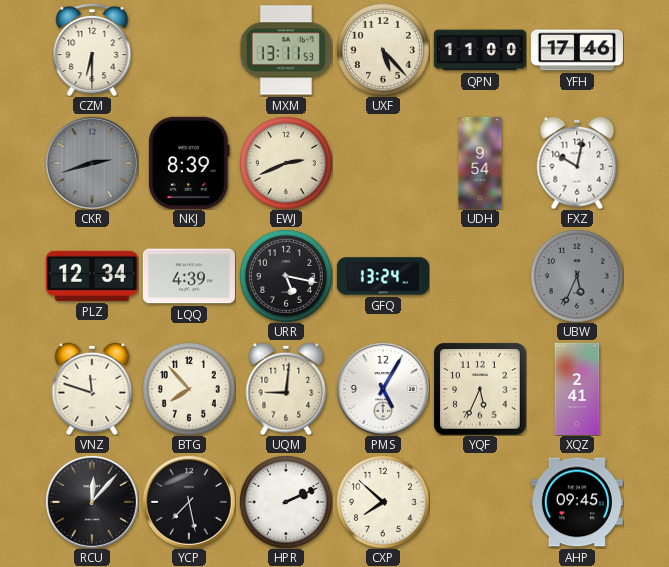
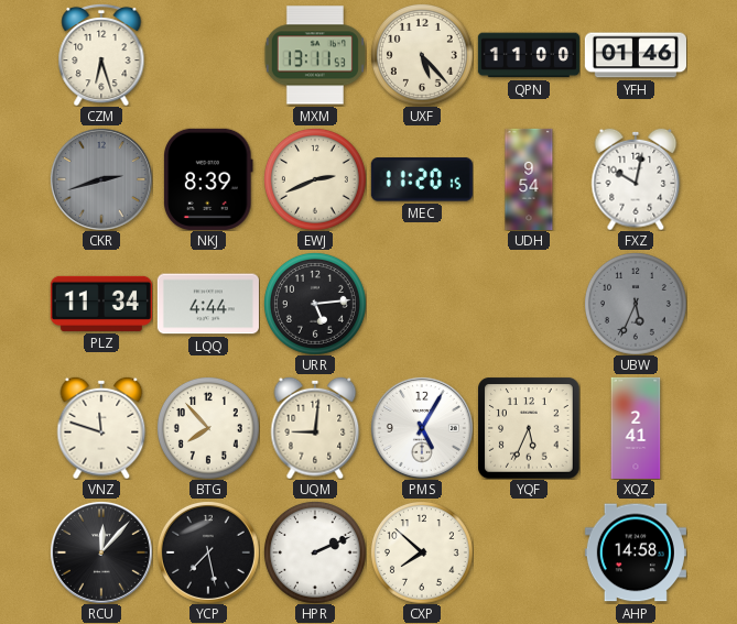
CZM: 6:30 -> 6:27 (101, 55)
YFH: 17:46 -> 01:46 (636, 55)
MEC: none -> 11:20 (422, 179)
PLZ: 12:34 -> 11:34 (101, 304)
LQQ: 4:39 -> 4:44 (208, 304)
URR: 5:17 -> 5:14 (315, 304)
GFQ: 13:24 -> none (382, 276)
AHP: 09:45 -> 14:58 (636, 552)
